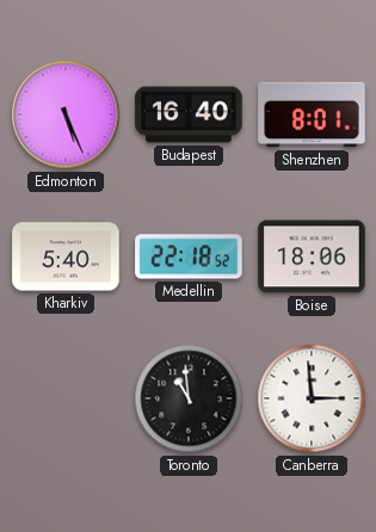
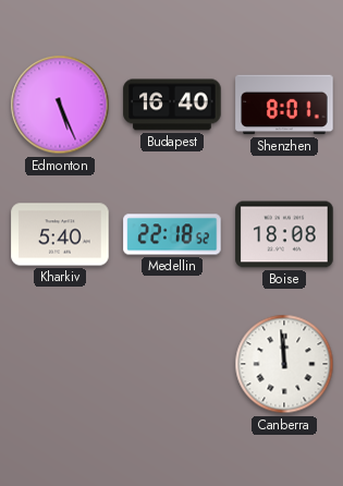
Boise: 18:06 -> 18:08 (284, 234)
Toronto: 10:59 -> none (189, 398)
Canberra: 2:59 -> 11:59 (284, 364)
